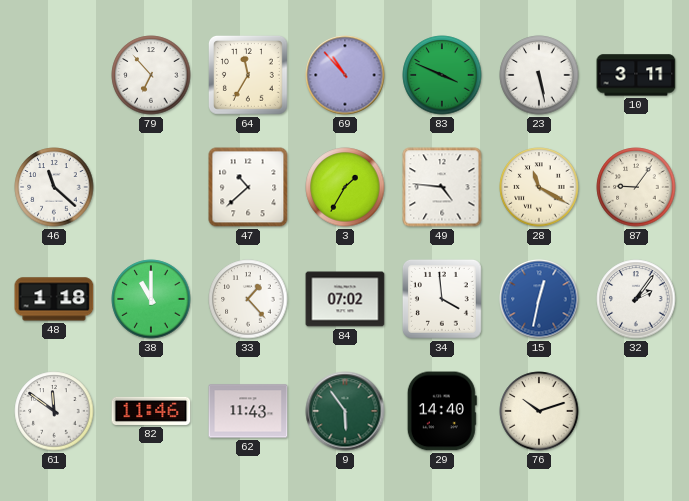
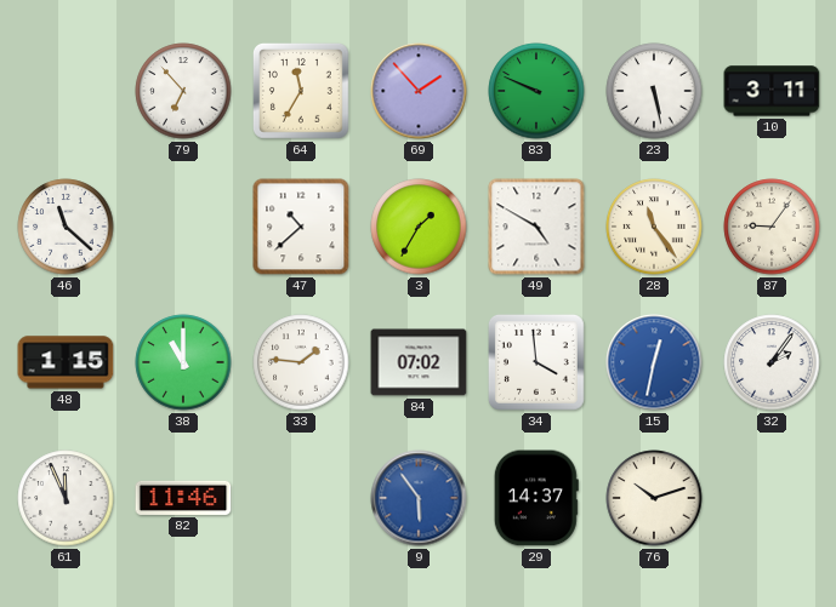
69: 10:53 -> 1:53 (419, 91)
83: 3:49 -> 9:49 (536, 91)
49: 4:46 -> 4:50 (536, 227)
28: 11:20 -> 11:24 (654, 227)
48: 1:18 -> 1:15 (66, 362)
33: 1:23 -> 1:46 (301, 362)
61: 11:51 -> 11:56 (66, 498)
62: 11:43 -> none (248, 411)
9 dial: green -> blue (419, 498)
29: 14:40 -> 14:37 (536, 498)
